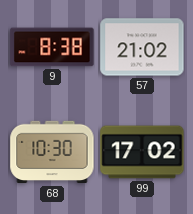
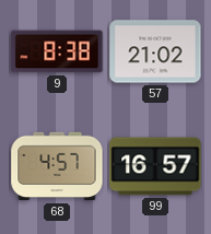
68: 10:30 -> 4:57 (57, 166)
99: 17:02 -> 16:57 (155, 166)
